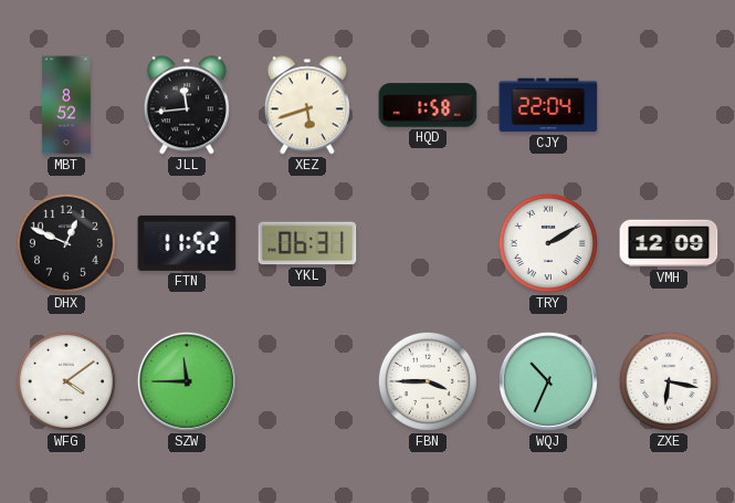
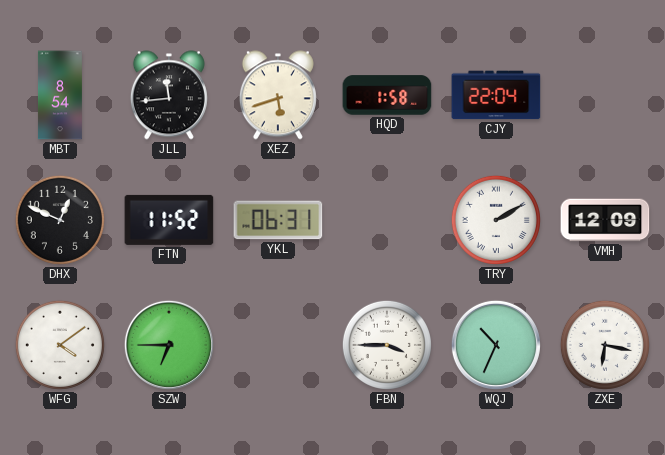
MBT: 8:52 -> 8:54 (60, 95)
SZW: 11:45 -> 6:45 (169, 345)
